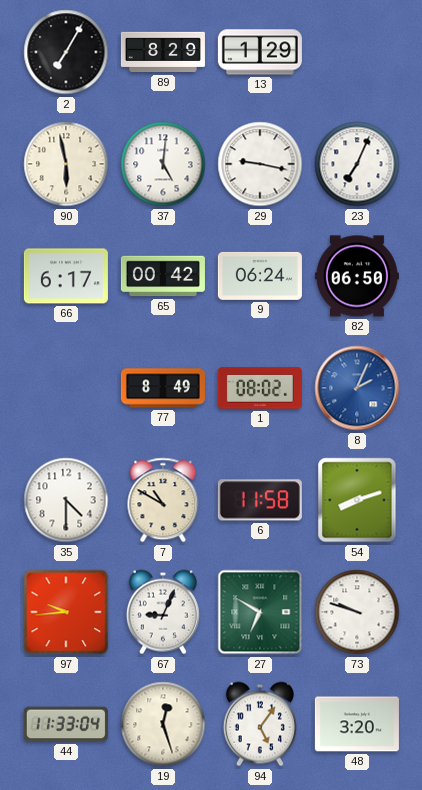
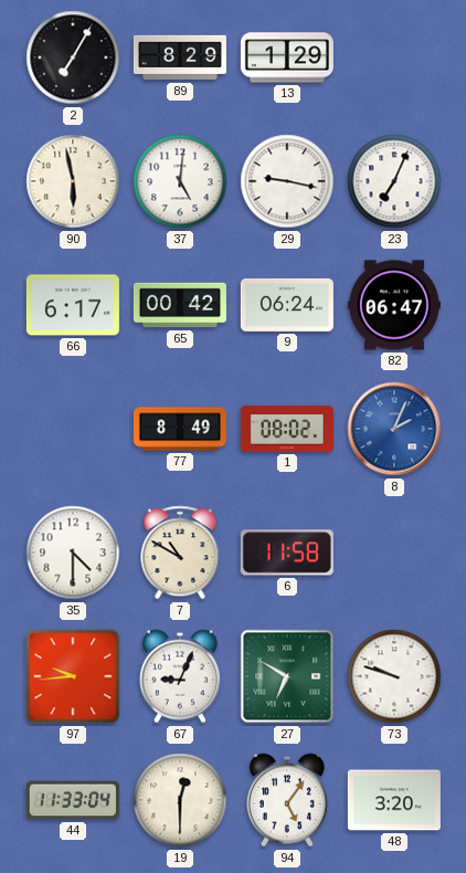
82: 06:50 -> 06:47 (394, 305)
54: 8:12 -> none (357, 500)
19: 12:27 -> 12:30 (180, 800)
